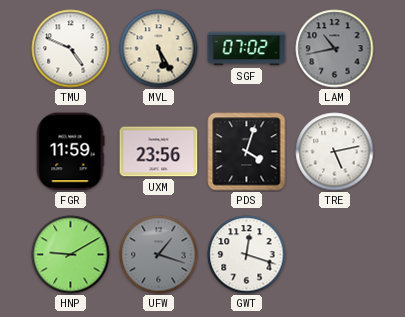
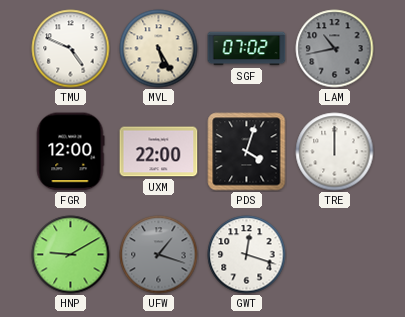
FGR: 11:59 -> 12:00 (70, 152)
UXM: 23:56 -> 22:00 (159, 152)
TRE: 5:13 -> 12:00 (335, 152)
